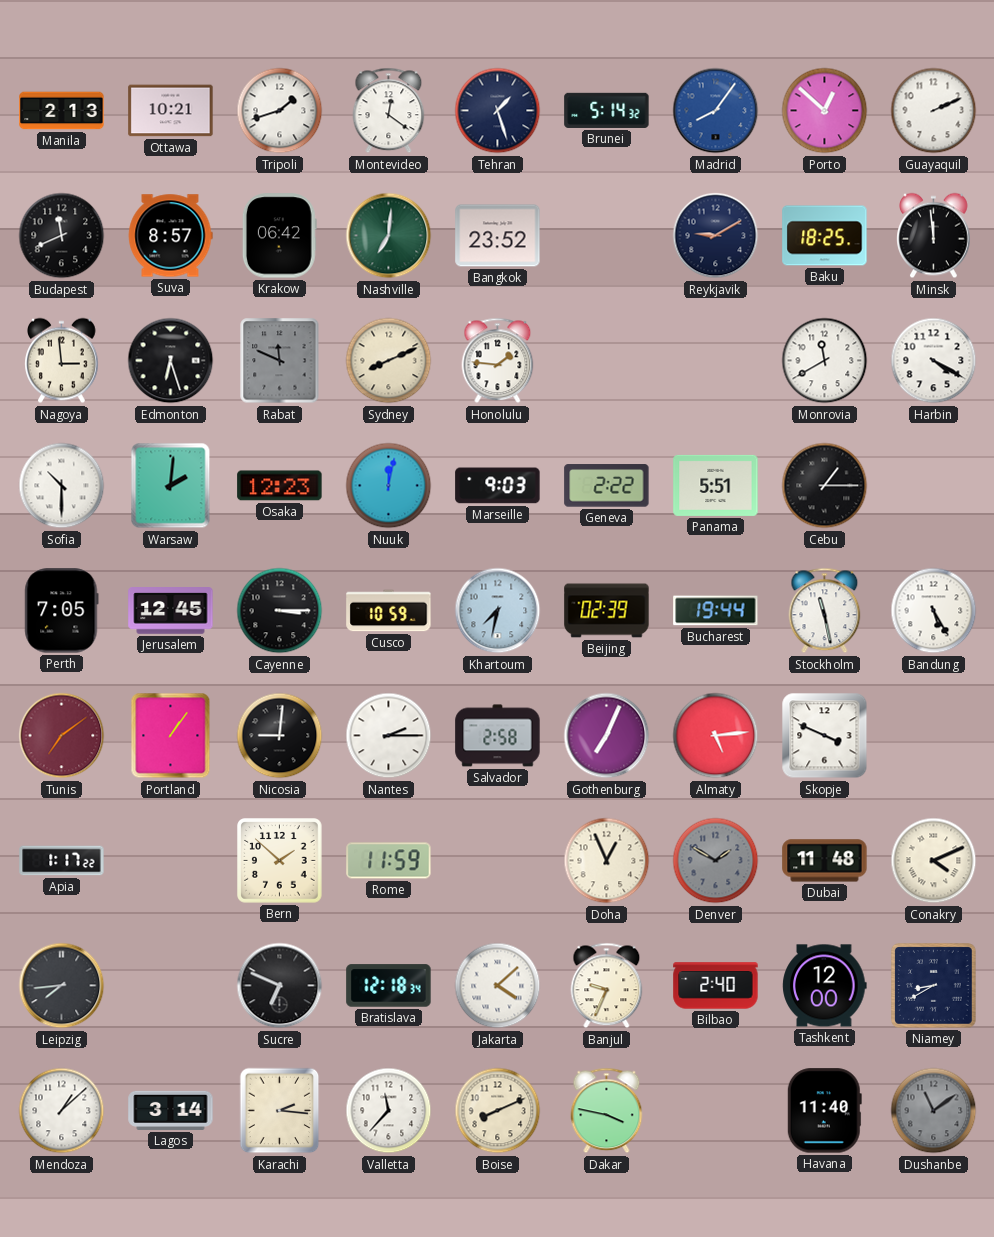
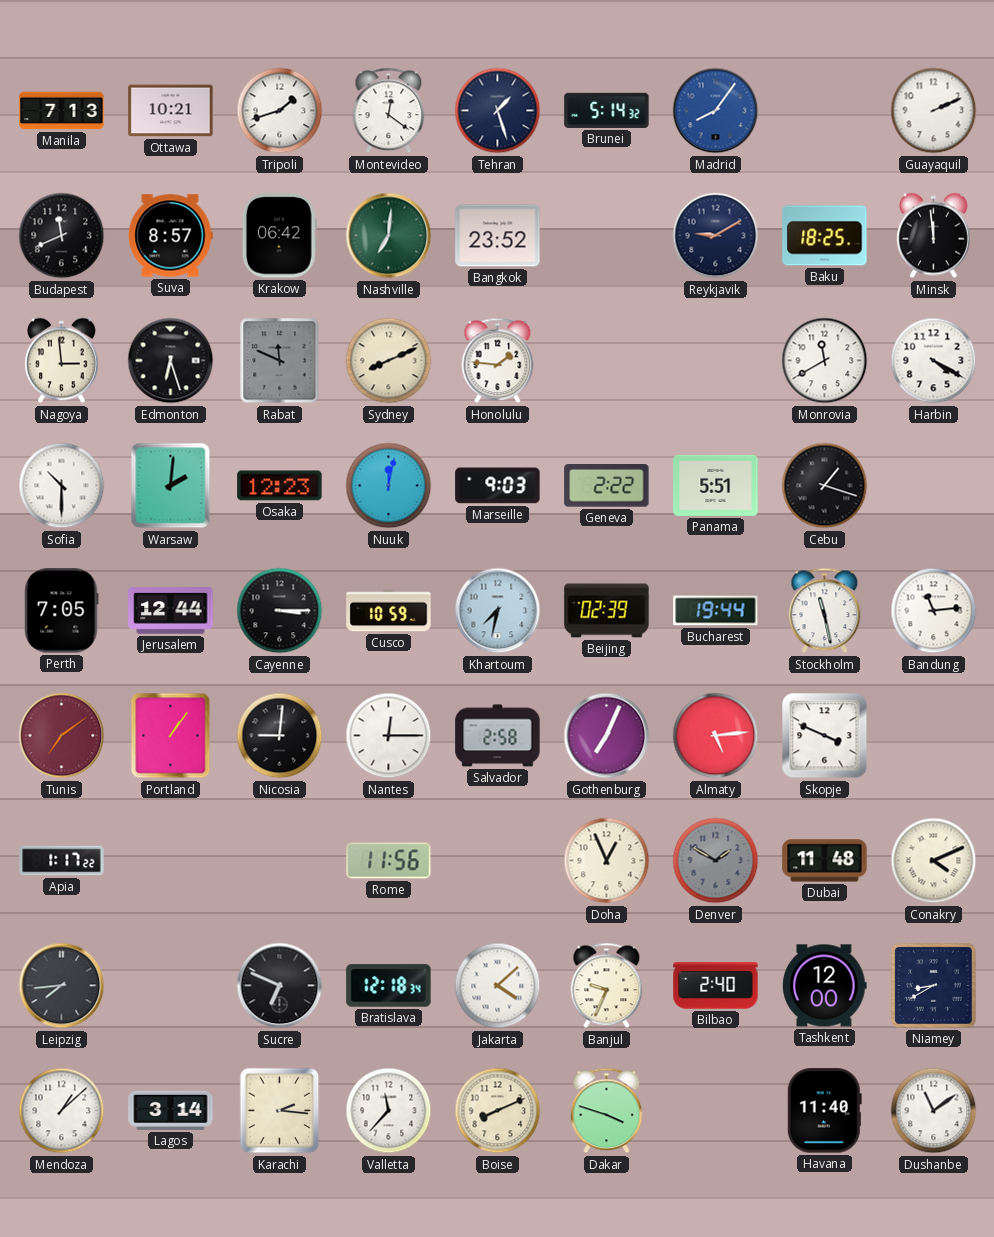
Manila: 2:13 -> 7:13 (62, 111)
Porto: 12:52 -> none (825, 111)
Cebu: 1:15 -> 1:18 (825, 486)
Jerusalem: 12:45 -> 12:44 (171, 611)
Bandung: 5:25 -> 11:14 (934, 611)
Nantes: 2:15 -> 12:15 (389, 736)
Bern: 1:52 -> none (280, 861)
Rome: 11:59 -> 11:56 (389, 861)
Dakar: 3:47 -> 3:48 (607, 1111)
Dushanbe dial: grey -> white (934, 1111)
